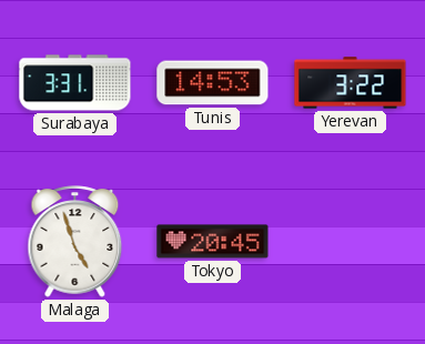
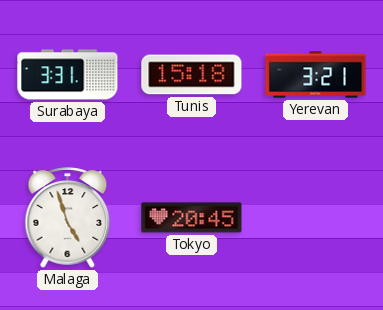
Tunis: 14:53 -> 15:18 (192, 75)
Yerevan: 3:22 -> 3:21 (316, 75)
